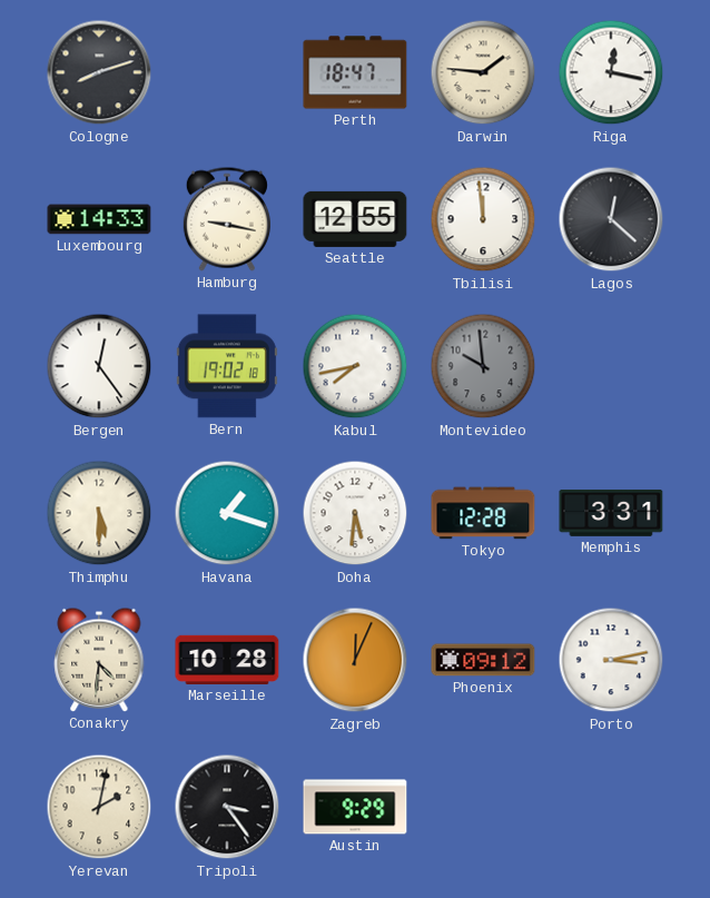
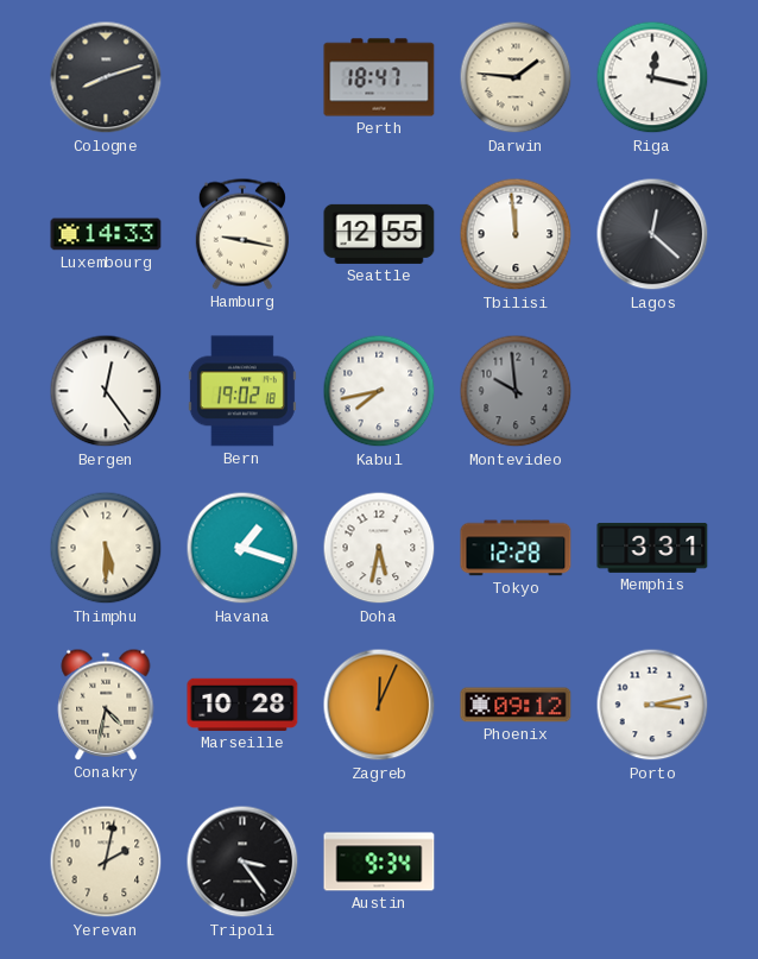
Doha: 5:31 -> 5:32 (379, 548)
Conakry: 4:31 -> 4:32 (106, 705)
Austin: 9:29 -> 9:34 (379, 862)
